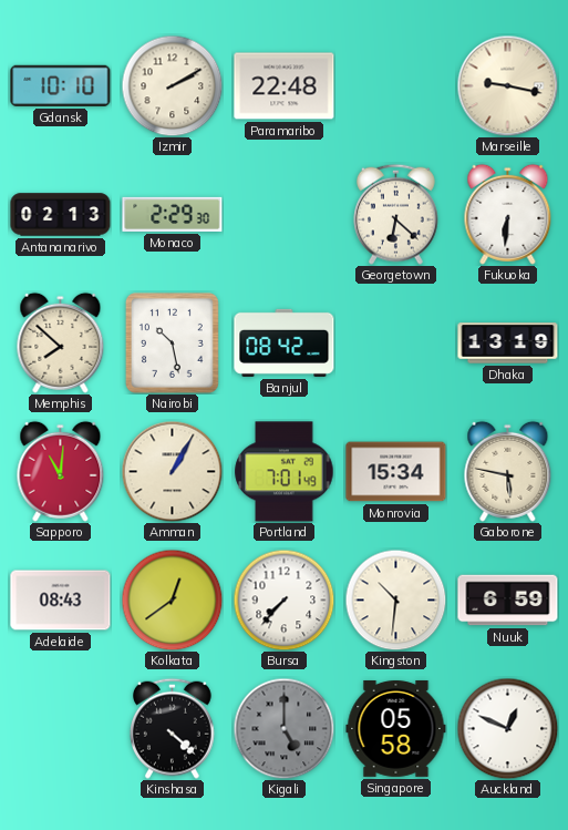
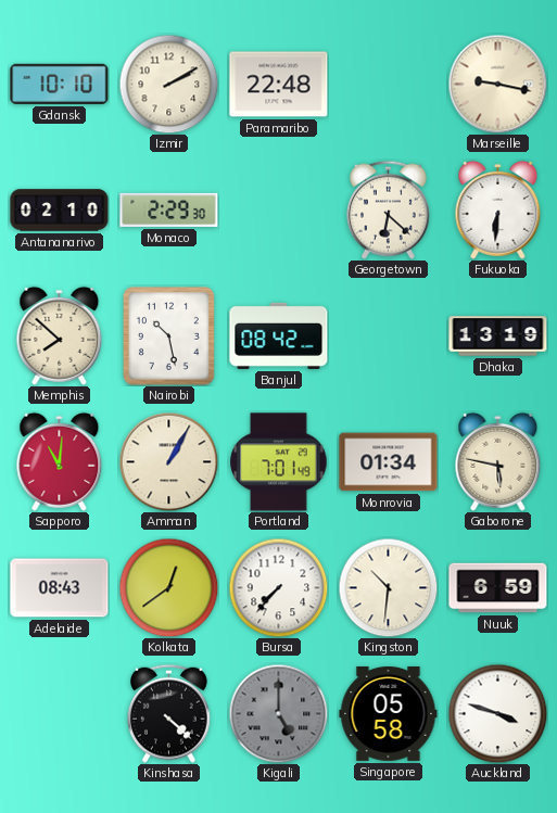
Antananarivo: 02:13 -> 02:10 (60, 211)
Monrovia: 15:34 -> 01:34 (389, 462)
Auckland: 12:49 -> 3:48 (497, 713)
